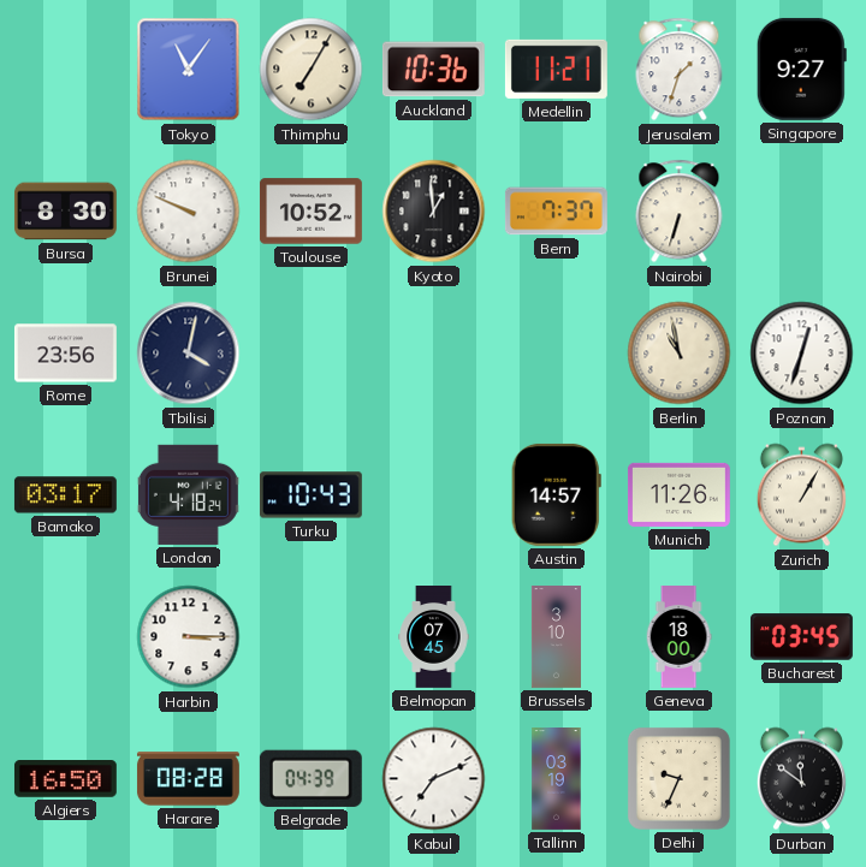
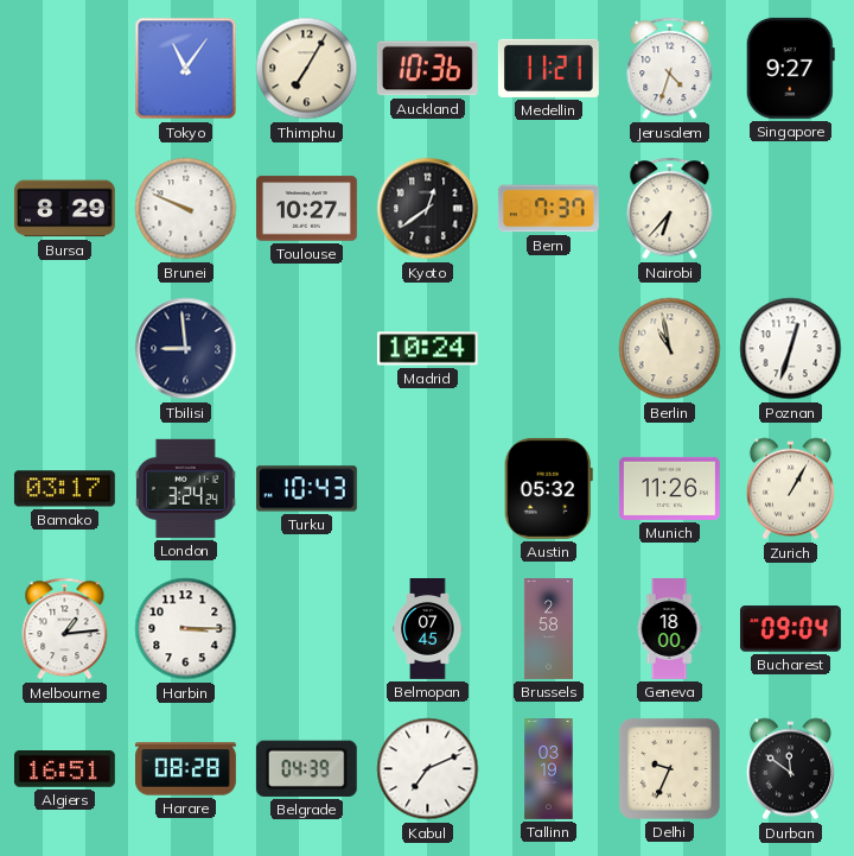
Jerusalem: 1:33 -> 4:33 (670, 69)
Bursa: 8:30 -> 8:29 (64, 209)
Toulouse: 10:52 -> 10:27 (306, 209)
Kyoto: 12:59 -> 12:39 (428, 209)
Nairobi: 6:33 -> 6:37 (670, 209)
Rome: 23:56 -> none (65, 354)
Tbilisi: 4:02 -> 8:59 (186, 349)
Madrid: none -> 10:24 (427, 349)
London: 4:18 -> 3:24 (185, 488)
Austin: 14:57 -> 05:32 (548, 488)
Melbourne: none -> 1:14 (65, 629)
Brussels: 3:10 -> 2:58 (548, 629)
Bucharest: 03:45 -> 09:04 (790, 629)
Algiers: 16:50 -> 16:51 (64, 769)
